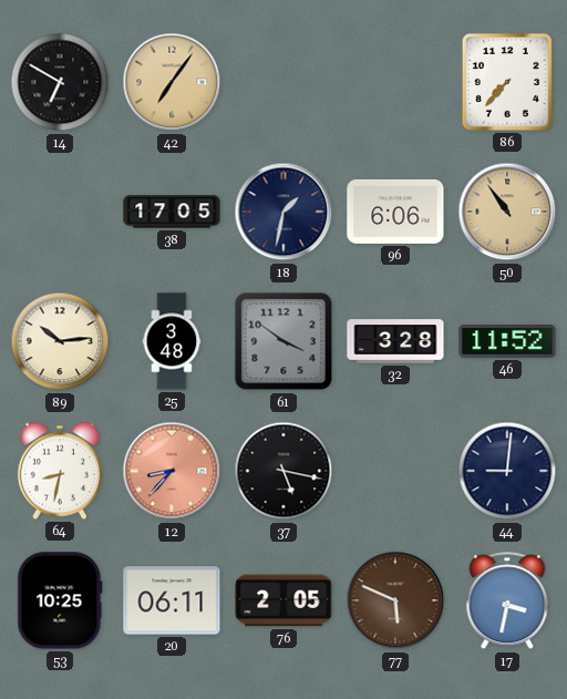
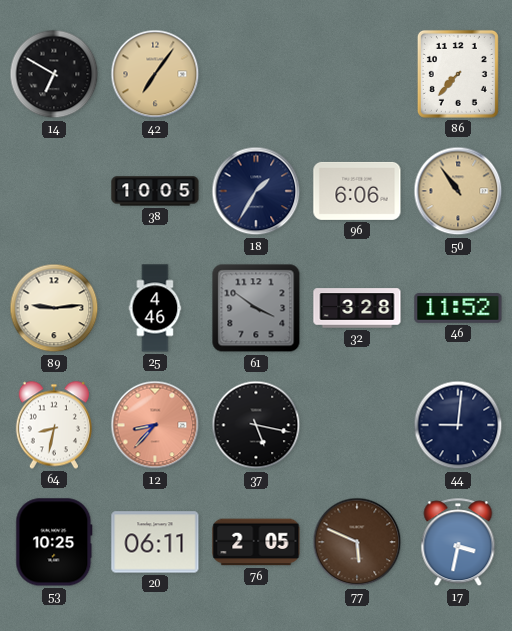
38: 17:05 -> 10:05 (155, 191)
18: 1:32 -> 1:35 (256, 191)
89: 10:14 -> 9:14 (54, 308)
25: 3:48 -> 4:46 (155, 308)
